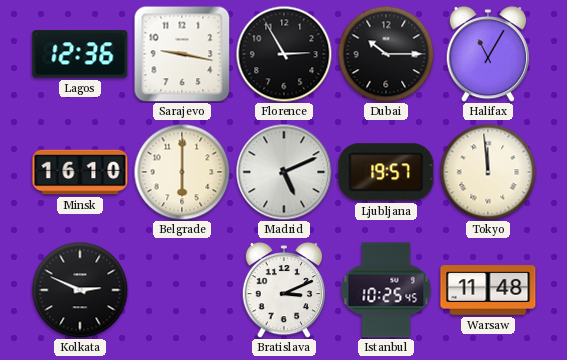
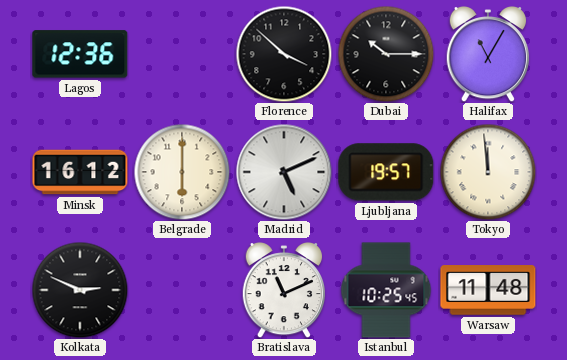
Sarajevo: 9:17 -> none (182, 54)
Florence: 2:55 -> 3:52 (284, 54)
Minsk: 16:10 -> 16:12 (80, 172)
Bratislava: 3:11 -> 11:11 (283, 290)
